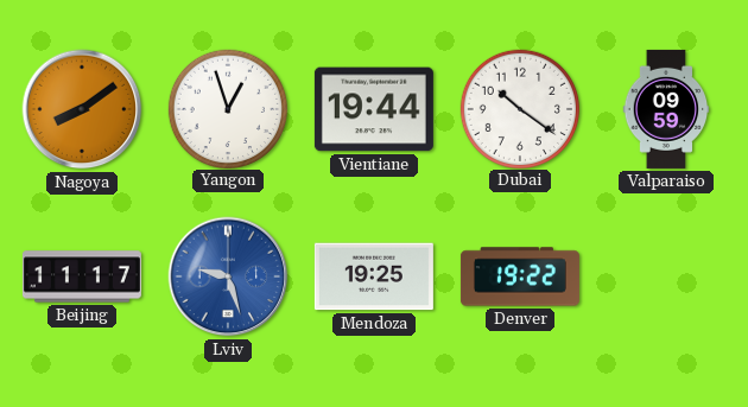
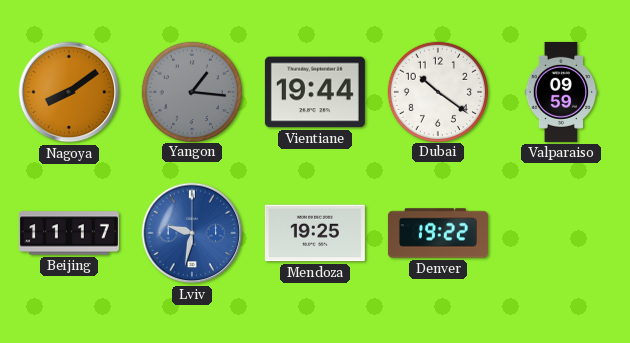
Yangon: 12:57 -> 1:16 (191, 91)
Yangon dial: white -> grey (191, 91)
Lviv: 9:27 -> 9:32 (192, 233)
